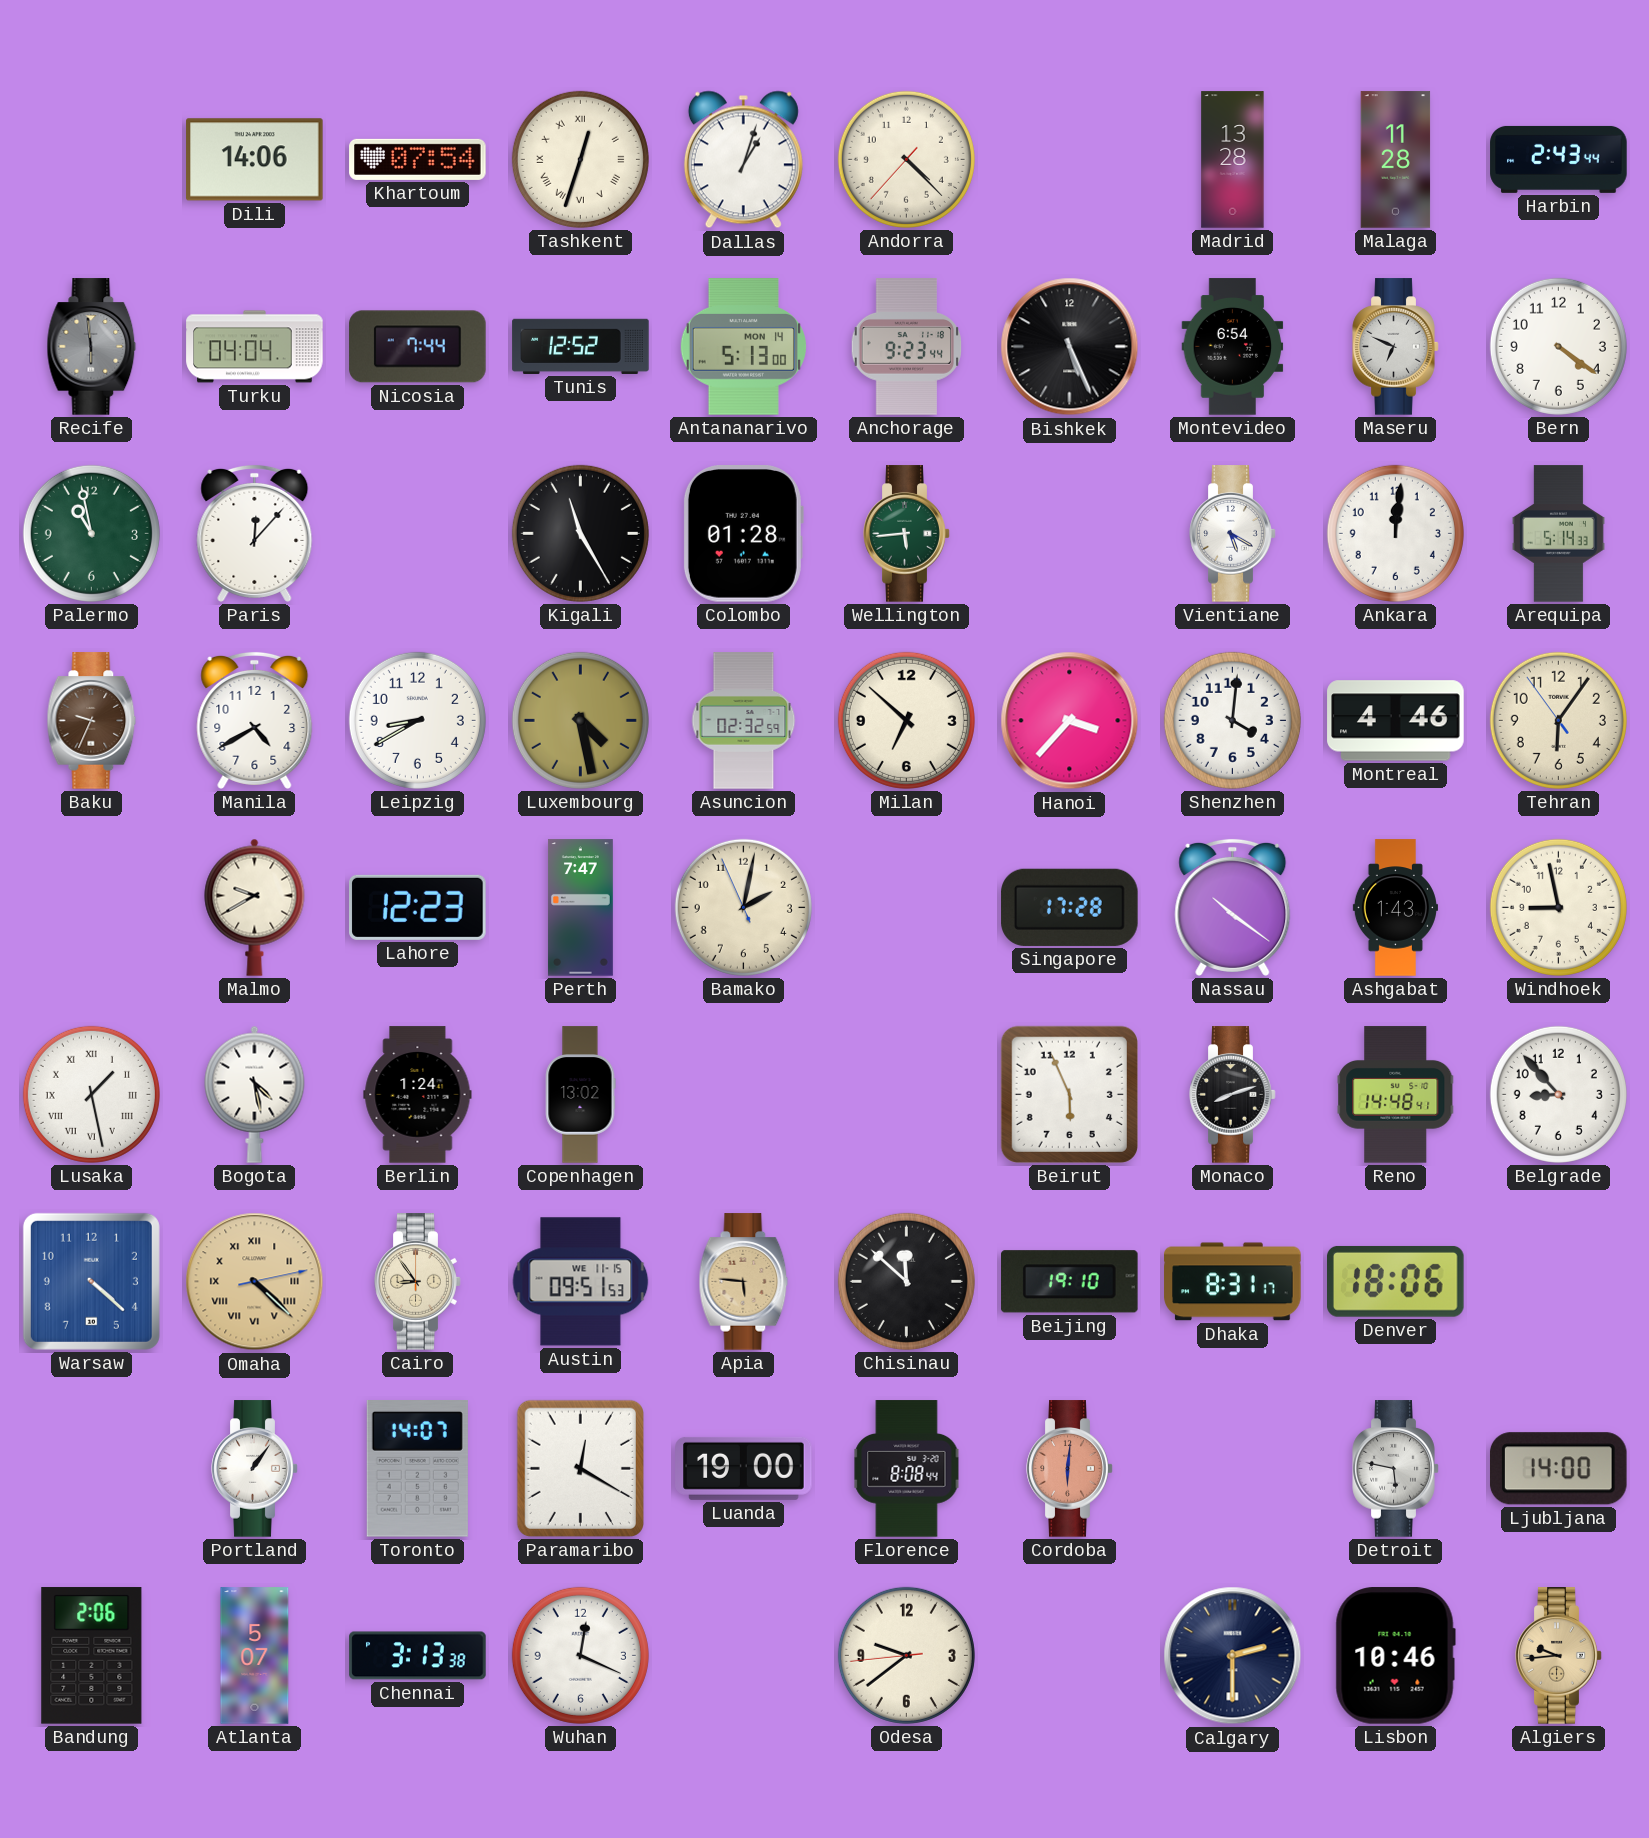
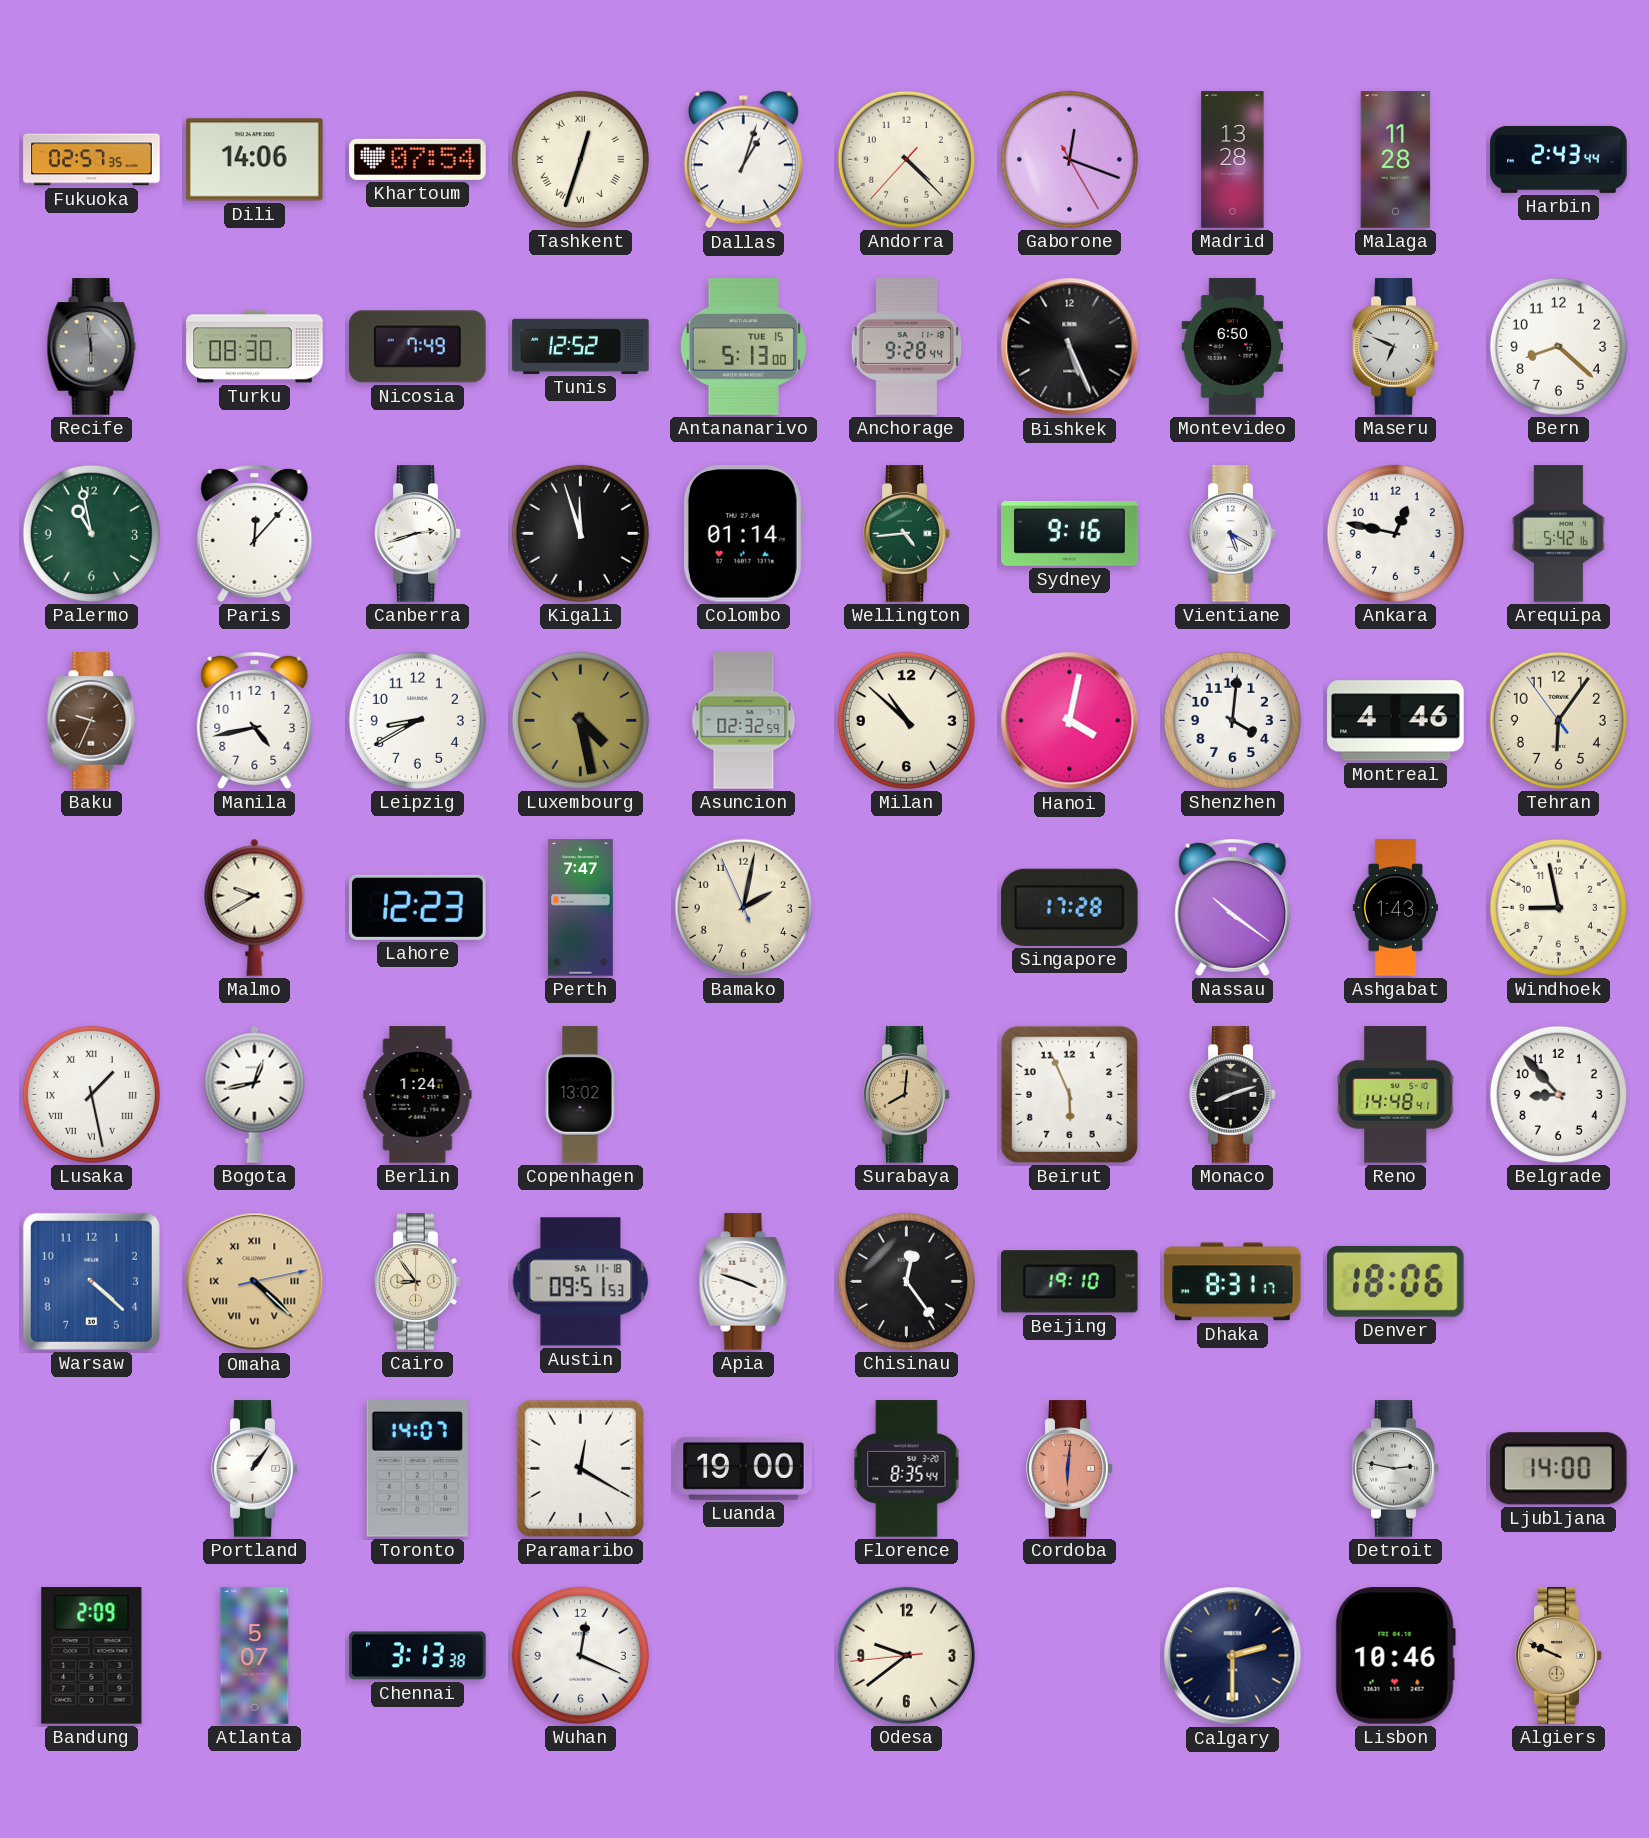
Fukuoka: none -> 02:57 (92, 160)
Gaborone: none -> 12:18 (1069, 159)
Turku: 04:04 -> 08:30 (255, 347)
Nicosia: 7:44 -> 7:49 (418, 347)
Antananarivo date: MON 14 -> TUE 15 (743, 347)
Anchorage: 9:23 -> 9:28 (906, 347)
Montevideo: 6:54 -> 6:50 (1233, 347)
Bern: 4:21 -> 8:22 (1558, 346)
Canberra: none -> 2:42 (418, 534)
Kigali: 11:25 -> 11:57 (580, 533)
Colombo: 01:28 -> 01:14 (743, 534)
Wellington: 5:44 -> 4:44 (907, 534)
Sydney: none -> 9:16 (1070, 533)
Ankara: 12:01 -> 12:47 (1395, 533)
Arequipa: 5:14 -> 5:42 (1558, 534)
Manila: 4:40 -> 4:43 (255, 720)
Milan: 6:52 -> 10:52 (906, 720)
Hanoi: 3:37 -> 4:02 (1070, 721)
Bogota: 4:28 -> 12:43 (255, 1094)
Surabaya: none -> 8:01 (907, 1095)
Austin date: WE 11-15 -> SA 11-18 (581, 1282)
Apia: 5:46 -> 3:48 (744, 1282)
Apia dial: champagne -> white (744, 1282)
Chisinau: 11:52 -> 12:24 (906, 1281)
Florence: 8:08 -> 8:35 (907, 1469)
Detroit: 5:47 -> 2:47 (1396, 1469)
Bandung: 2:06 -> 2:09 (92, 1656)
Algiers: 9:44 -> 9:49 (1559, 1656)
